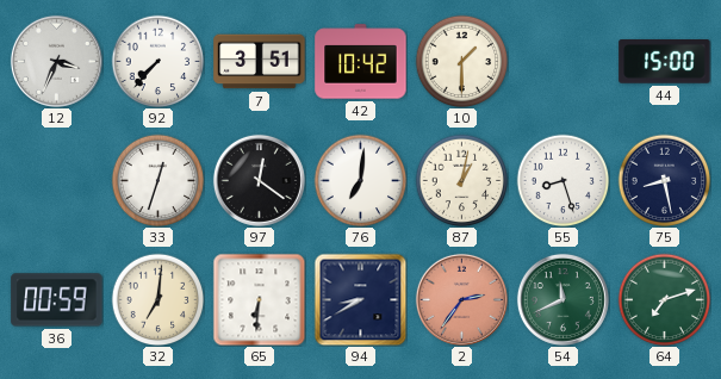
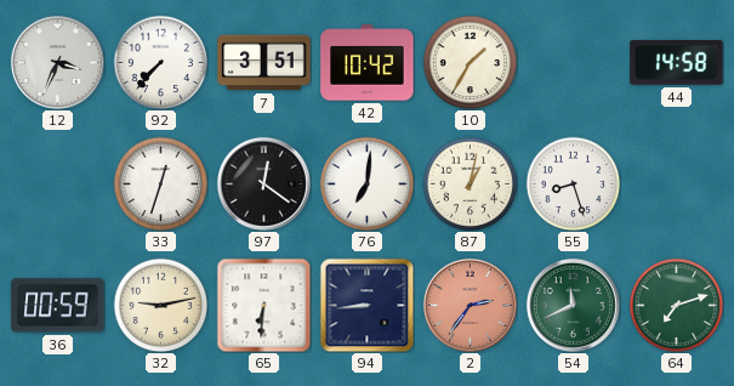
10: 1:30 -> 1:35 (470, 62)
44: 15:00 -> 14:58 (677, 63)
75: 8:28 -> none (664, 180)
32: 7:01 -> 9:13 (160, 305)
94: 8:40 -> 8:44 (366, 305)
